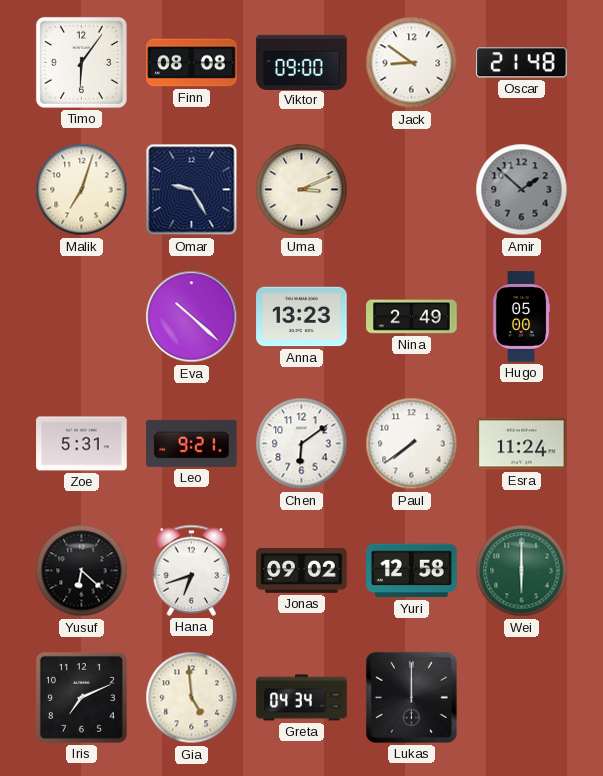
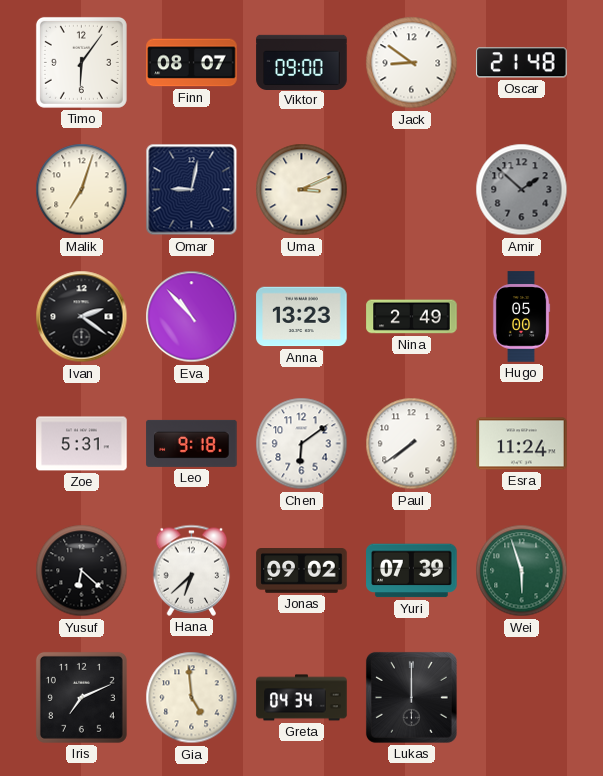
Finn: 08:08 -> 08:07 (192, 63)
Omar: 9:25 -> 9:02 (192, 190)
Ivan: none -> 2:21 (82, 317)
Eva: 10:22 -> 10:53 (192, 317)
Leo: 9:21 -> 9:18 (192, 443)
Hana: 6:42 -> 6:38 (192, 570)
Yuri: 12:58 -> 07:39 (412, 571)
Wei: 6:00 -> 5:57 (522, 571)
